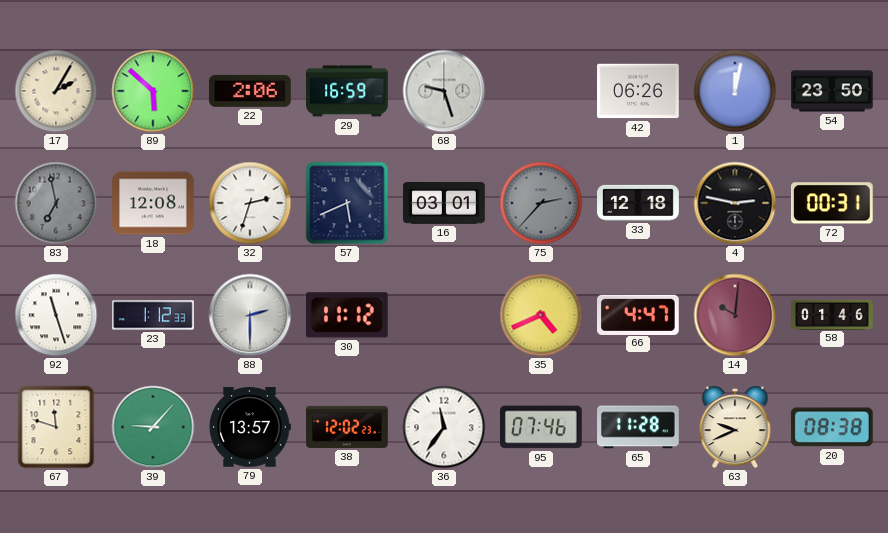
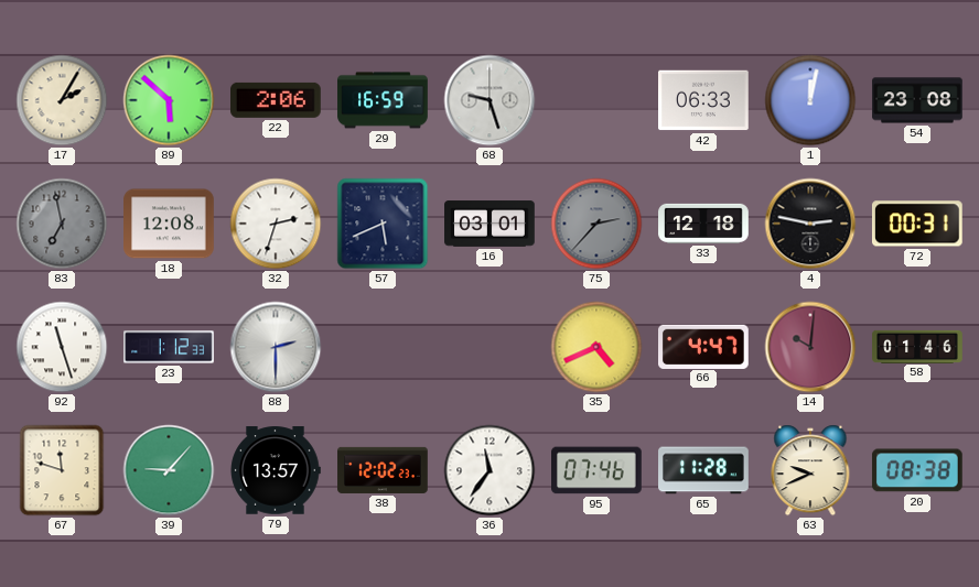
42: 06:26 -> 06:33 (704, 100)
54: 23:50 -> 23:08 (917, 100)
30: 11:12 -> none (347, 315)
